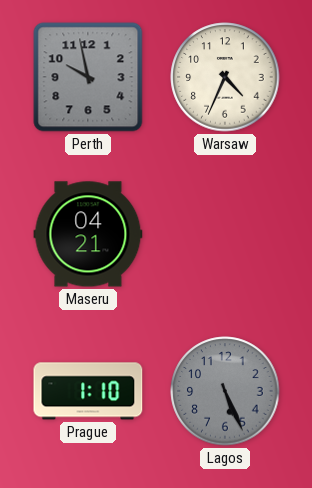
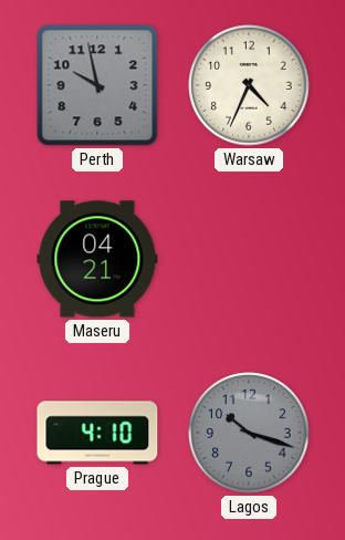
Prague: 1:10 -> 4:10 (97, 433)
Lagos: 5:26 -> 10:18 (249, 433)
